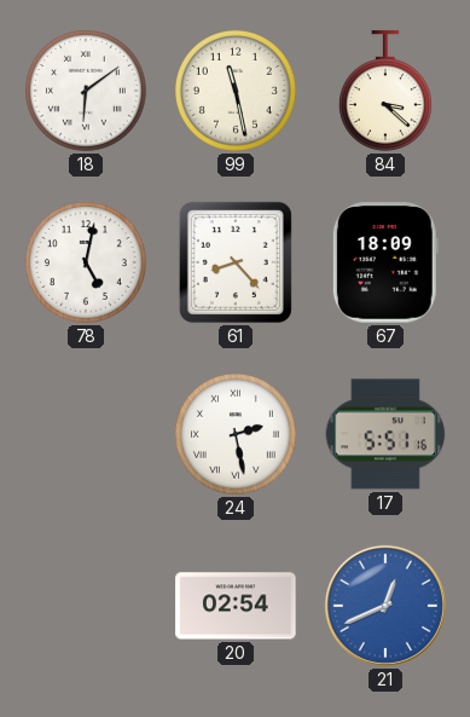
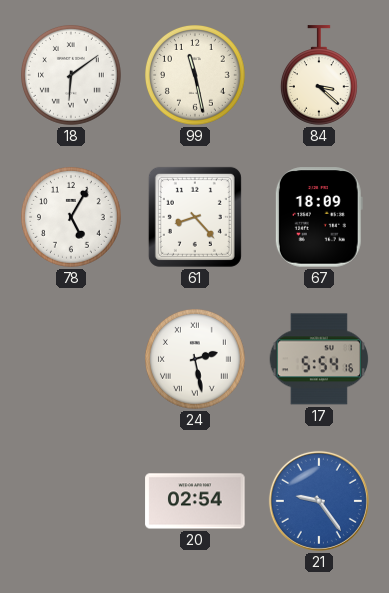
78: 5:02 -> 5:05 (72, 218)
17: 5:51 -> 5:54 (319, 359)
21: 12:41 -> 9:24 (319, 501)
